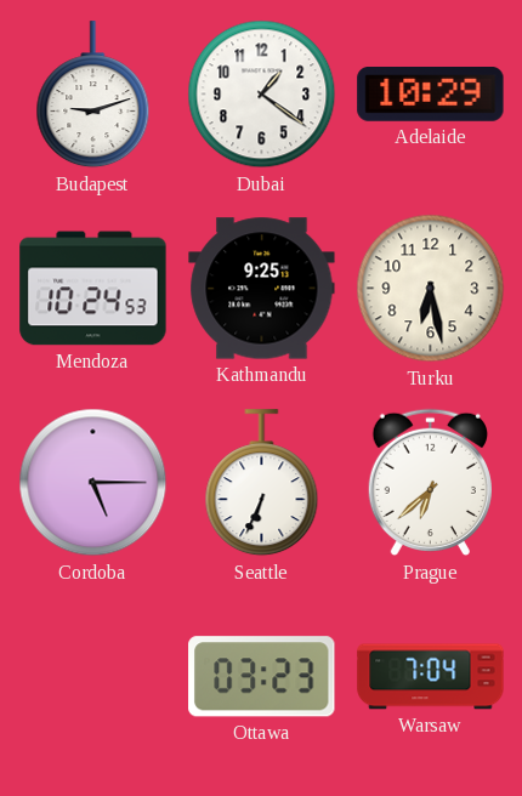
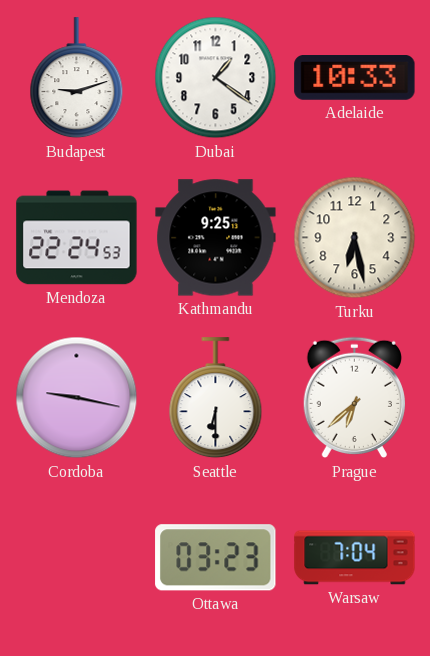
Adelaide: 10:29 -> 10:33 (355, 78)
Mendoza: 10:24 -> 22:24 (77, 238)
Cordoba: 5:15 -> 9:17 (77, 398)
Seattle: 6:34 -> 6:30 (216, 398)
